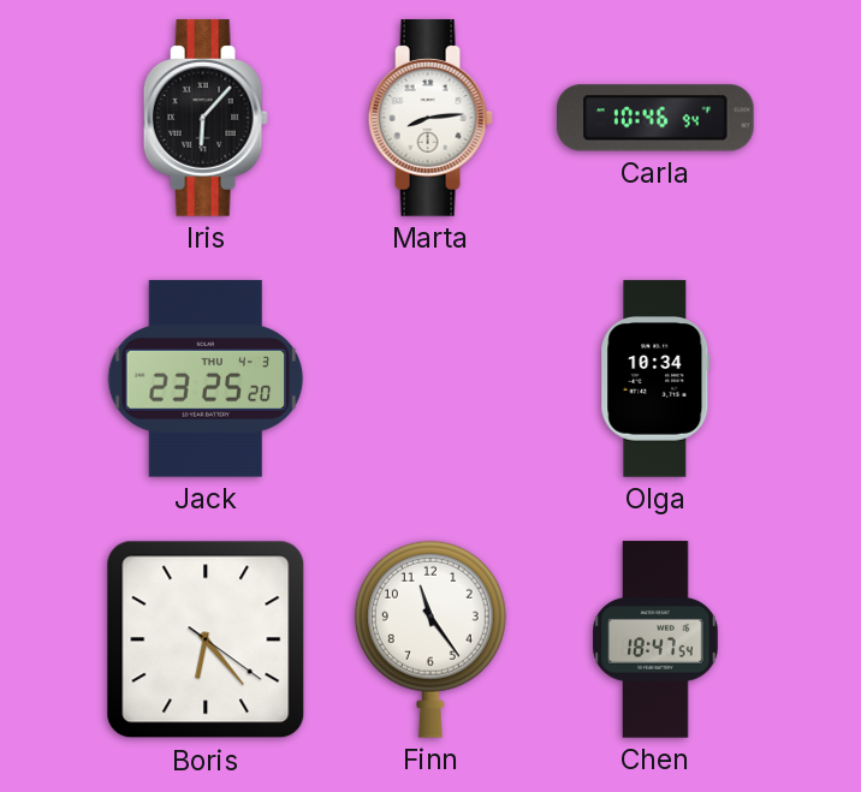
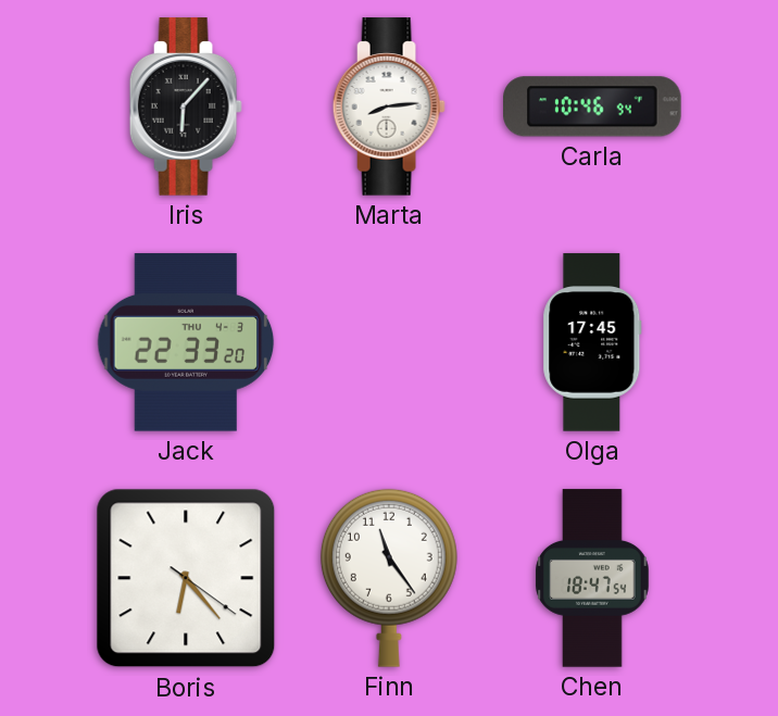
Jack: 23:25 -> 22:33 (186, 342)
Olga: 10:34 -> 17:45 (592, 342)
